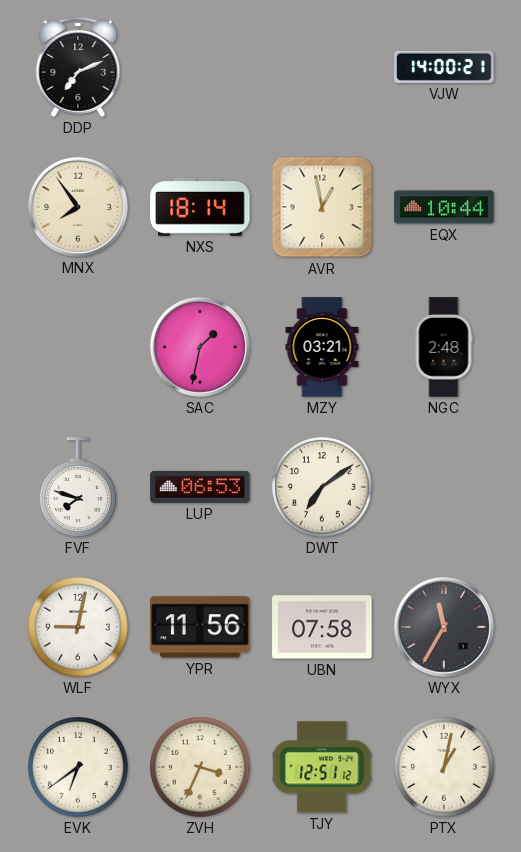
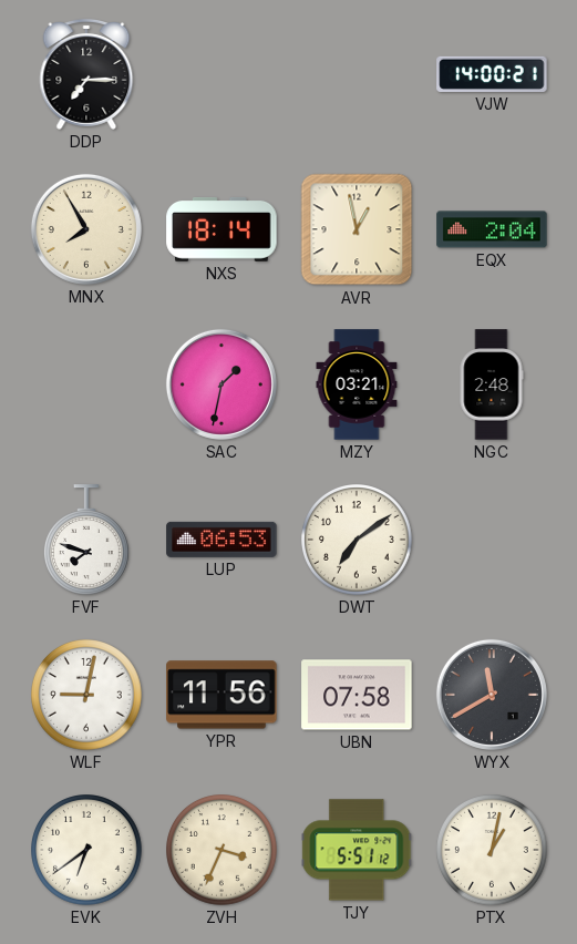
DDP: 7:11 -> 7:15 (86, 74)
MNX: 7:54 -> 7:55 (86, 229)
EQX: 10:44 -> 2:04 (492, 229)
WYX: 11:35 -> 11:40 (492, 695)
TJY: 12:51 -> 5:51 (357, 850)
